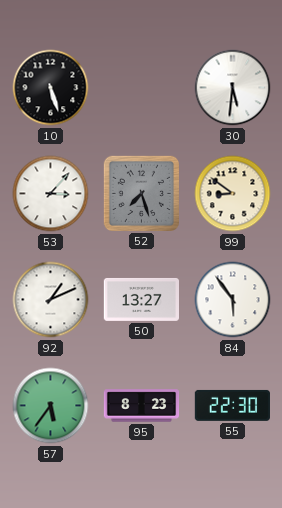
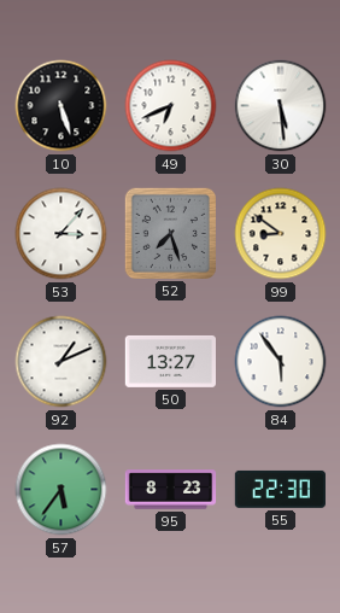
49: none -> 6:41 (171, 106)
30: 5:31 -> 5:29 (281, 106)
